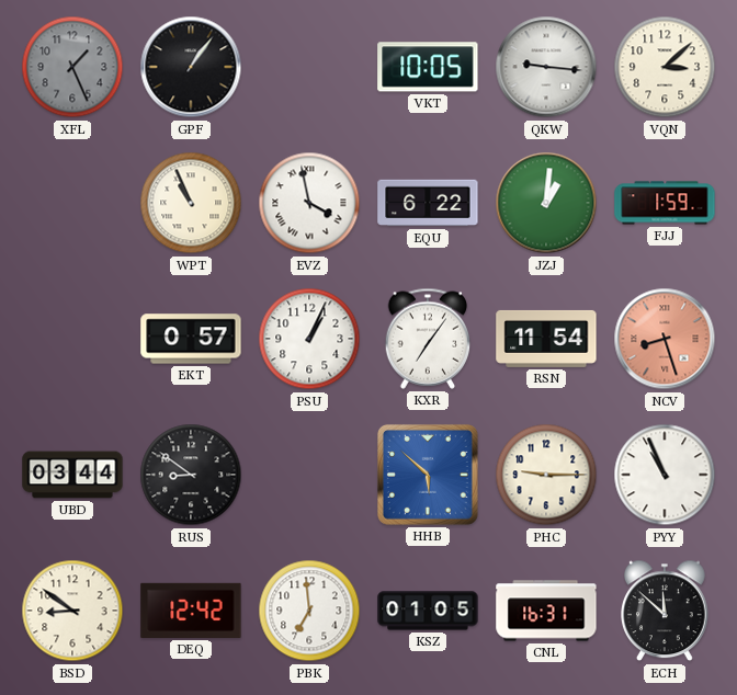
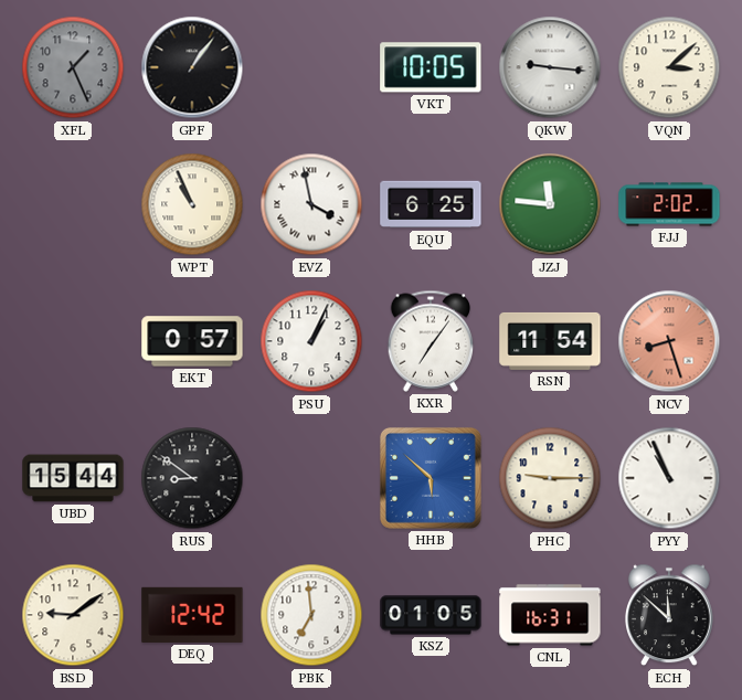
EQU: 6:22 -> 6:25 (431, 204)
JZJ: 1:01 -> 11:46 (550, 204)
FJJ: 1:59 -> 2:02 (669, 204)
UBD: 03:44 -> 15:44 (73, 478)
BSD: 8:51 -> 9:09 (73, 615)
